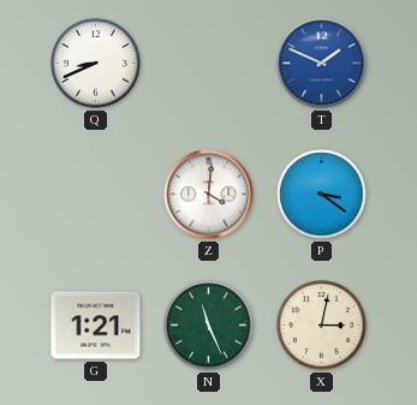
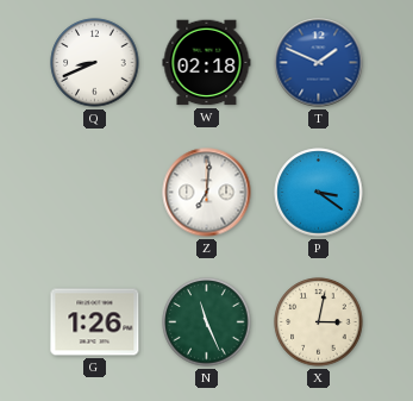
W: none -> 02:18 (207, 63)
Z: 4:01 -> 7:01 (207, 193)
G: 1:21 -> 1:26 (95, 322)
